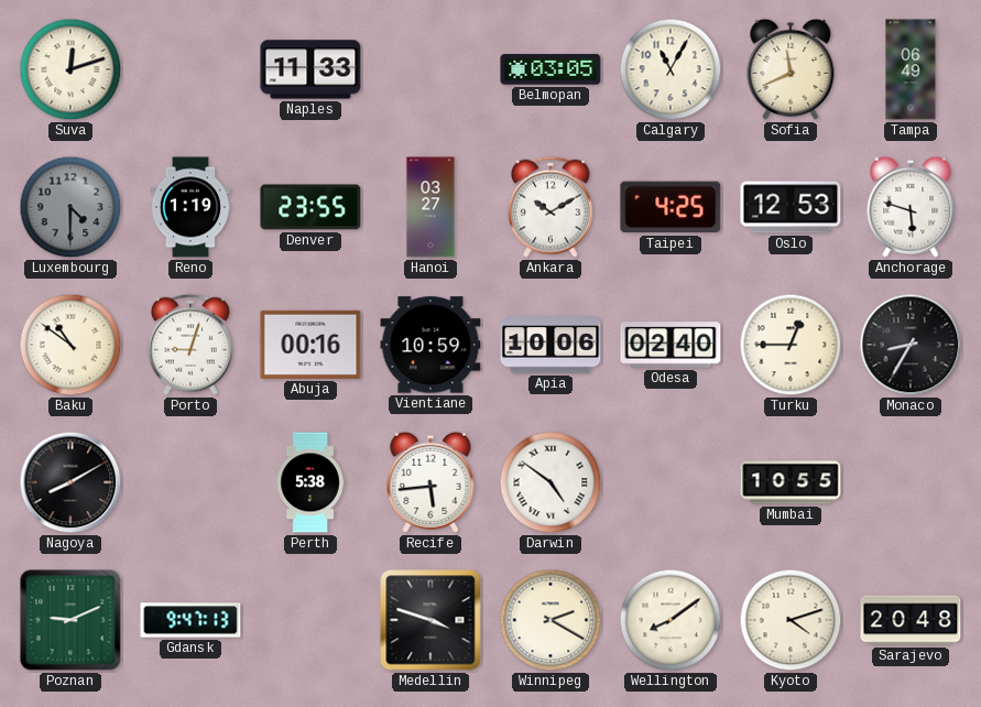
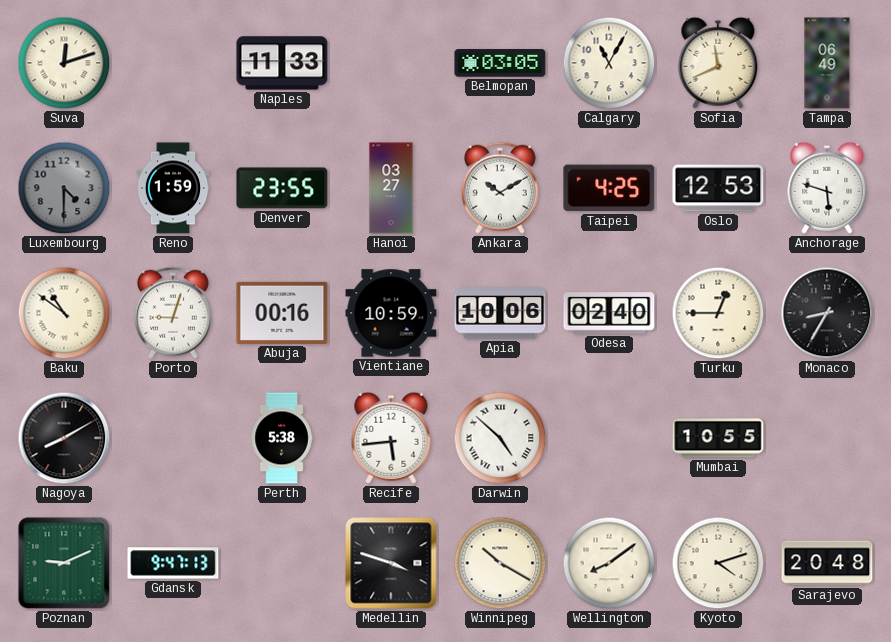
Reno: 1:19 -> 1:59 (173, 188)
Darwin: 4:51 -> 4:52 (500, 438)
Winnipeg: 2:20 -> 10:20 (500, 563)
